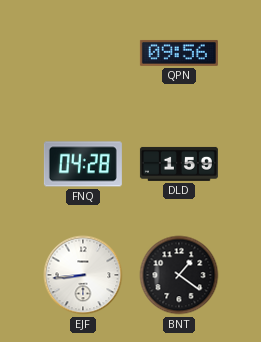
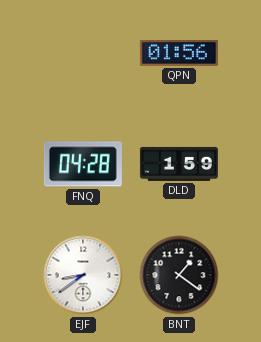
QPN: 09:56 -> 01:56 (179, 53)
EJF: 8:44 -> 8:39 (83, 275)
